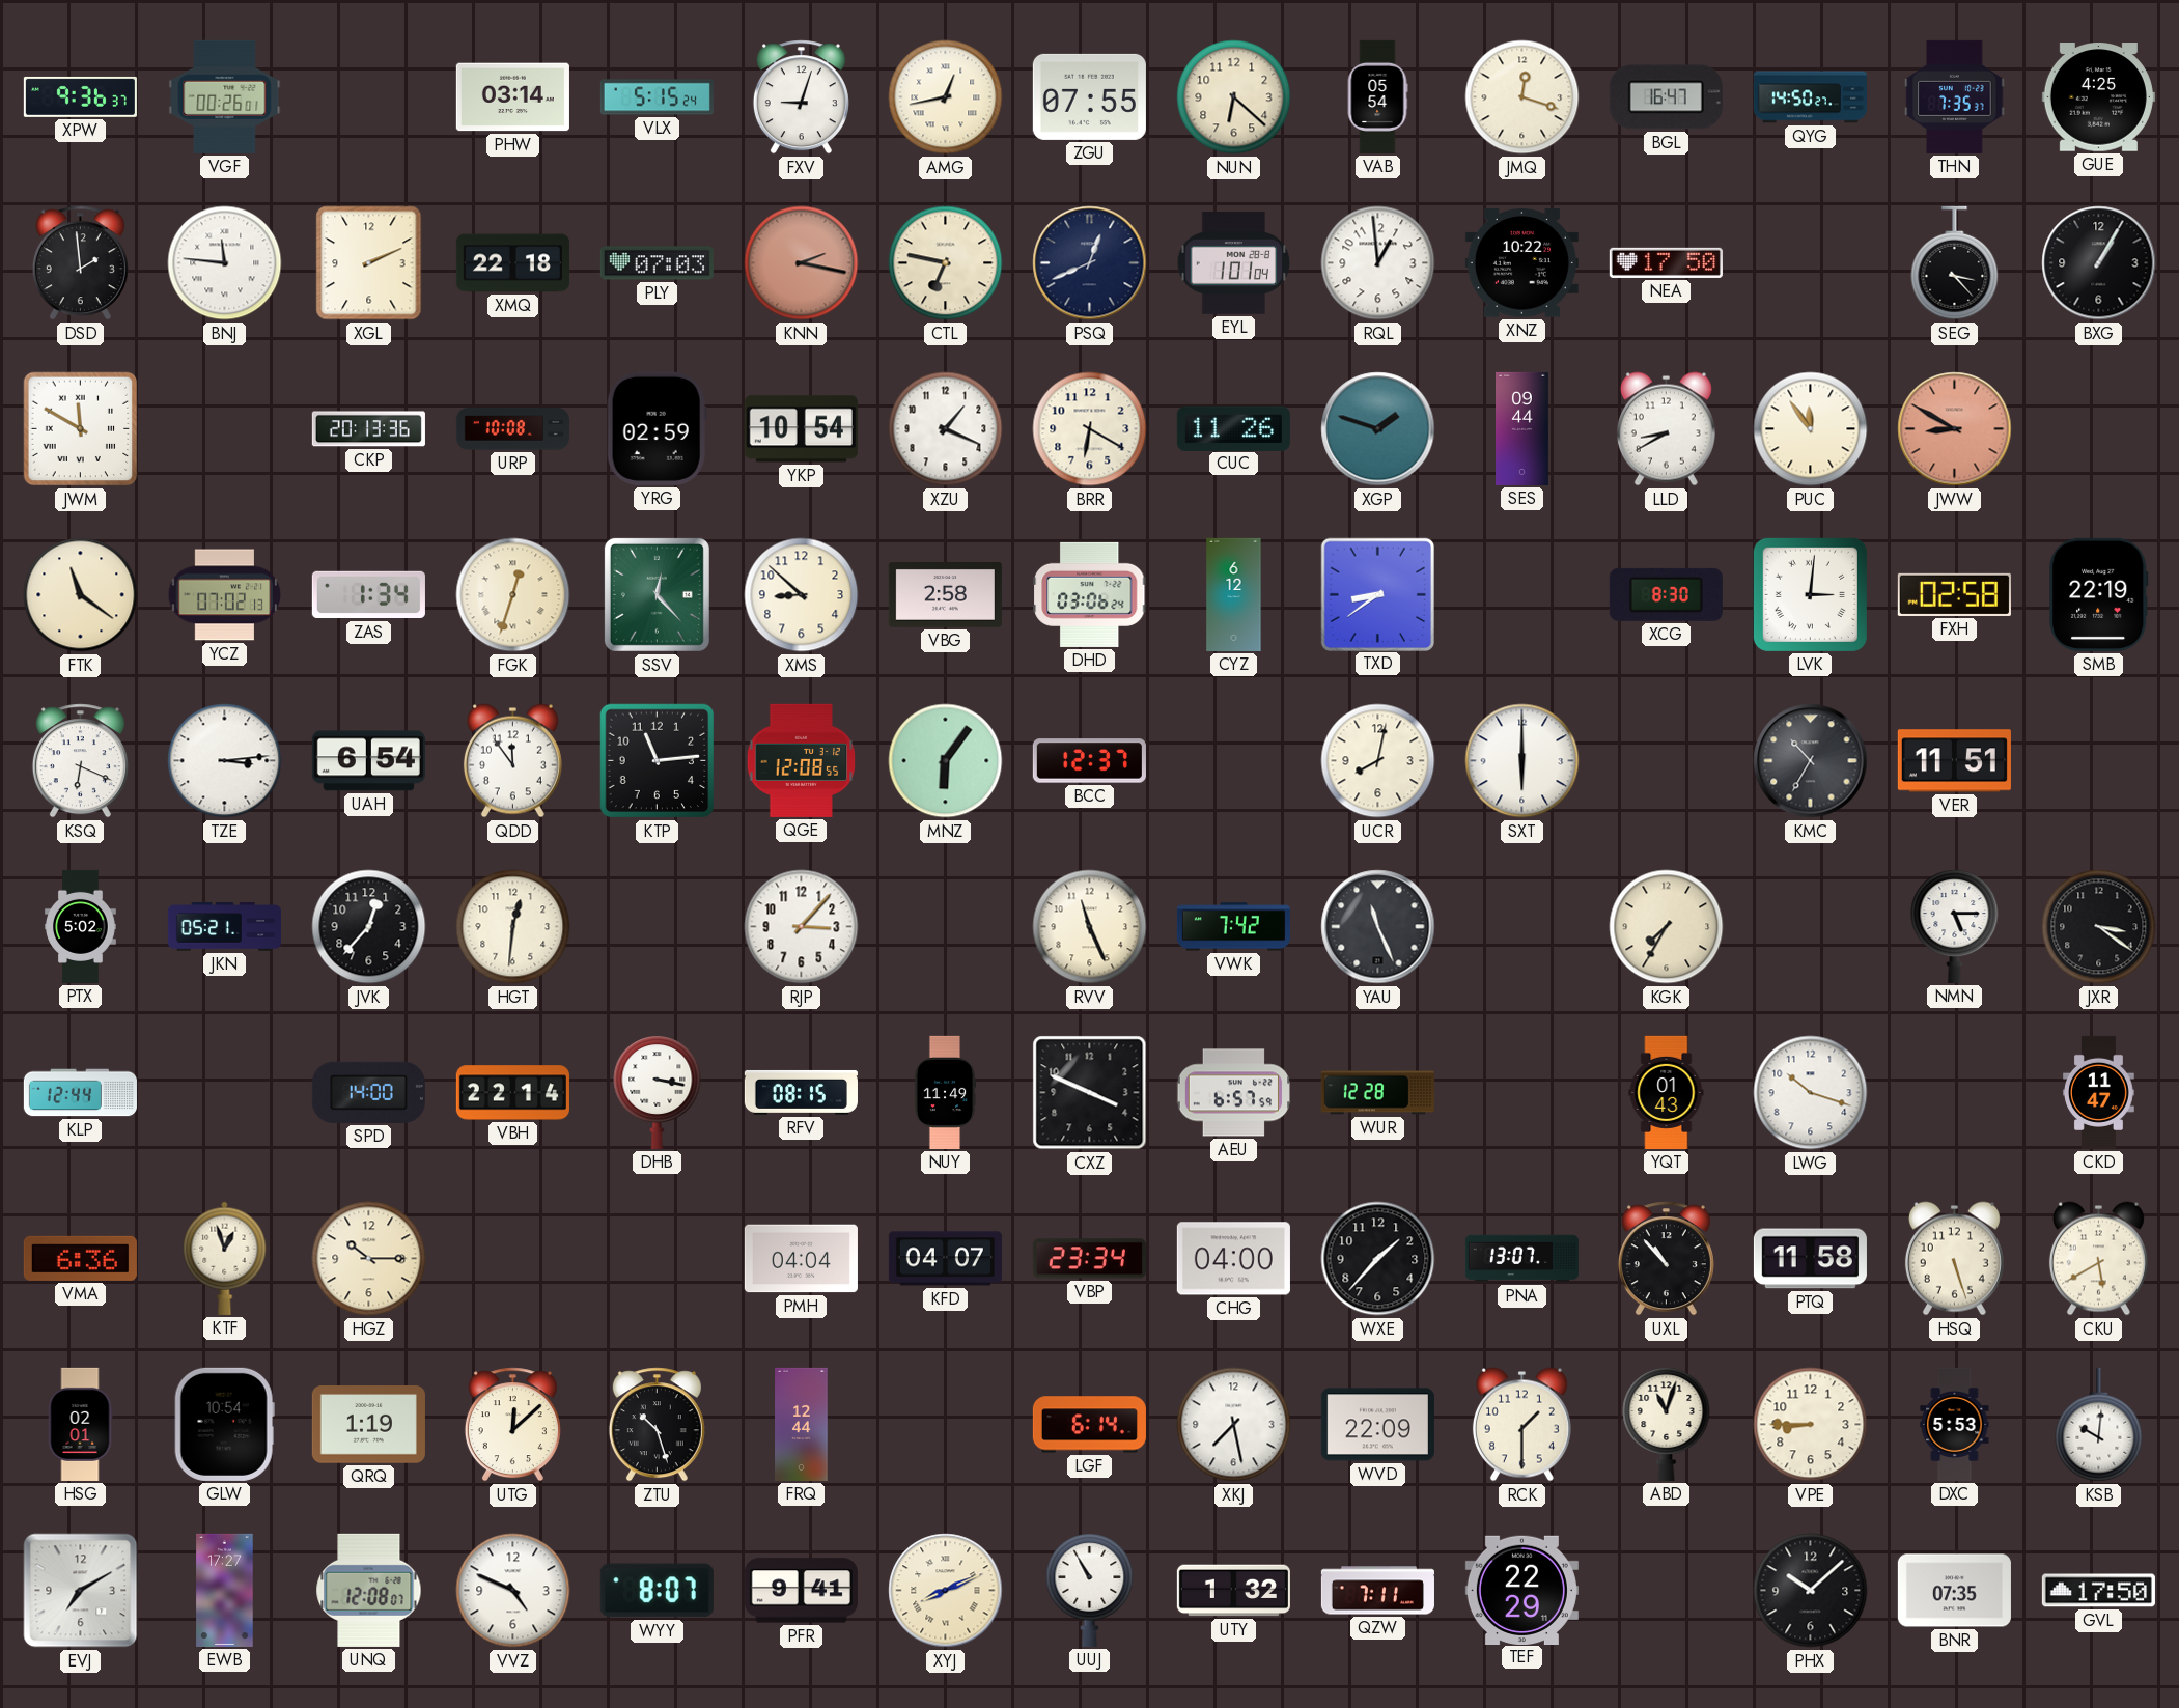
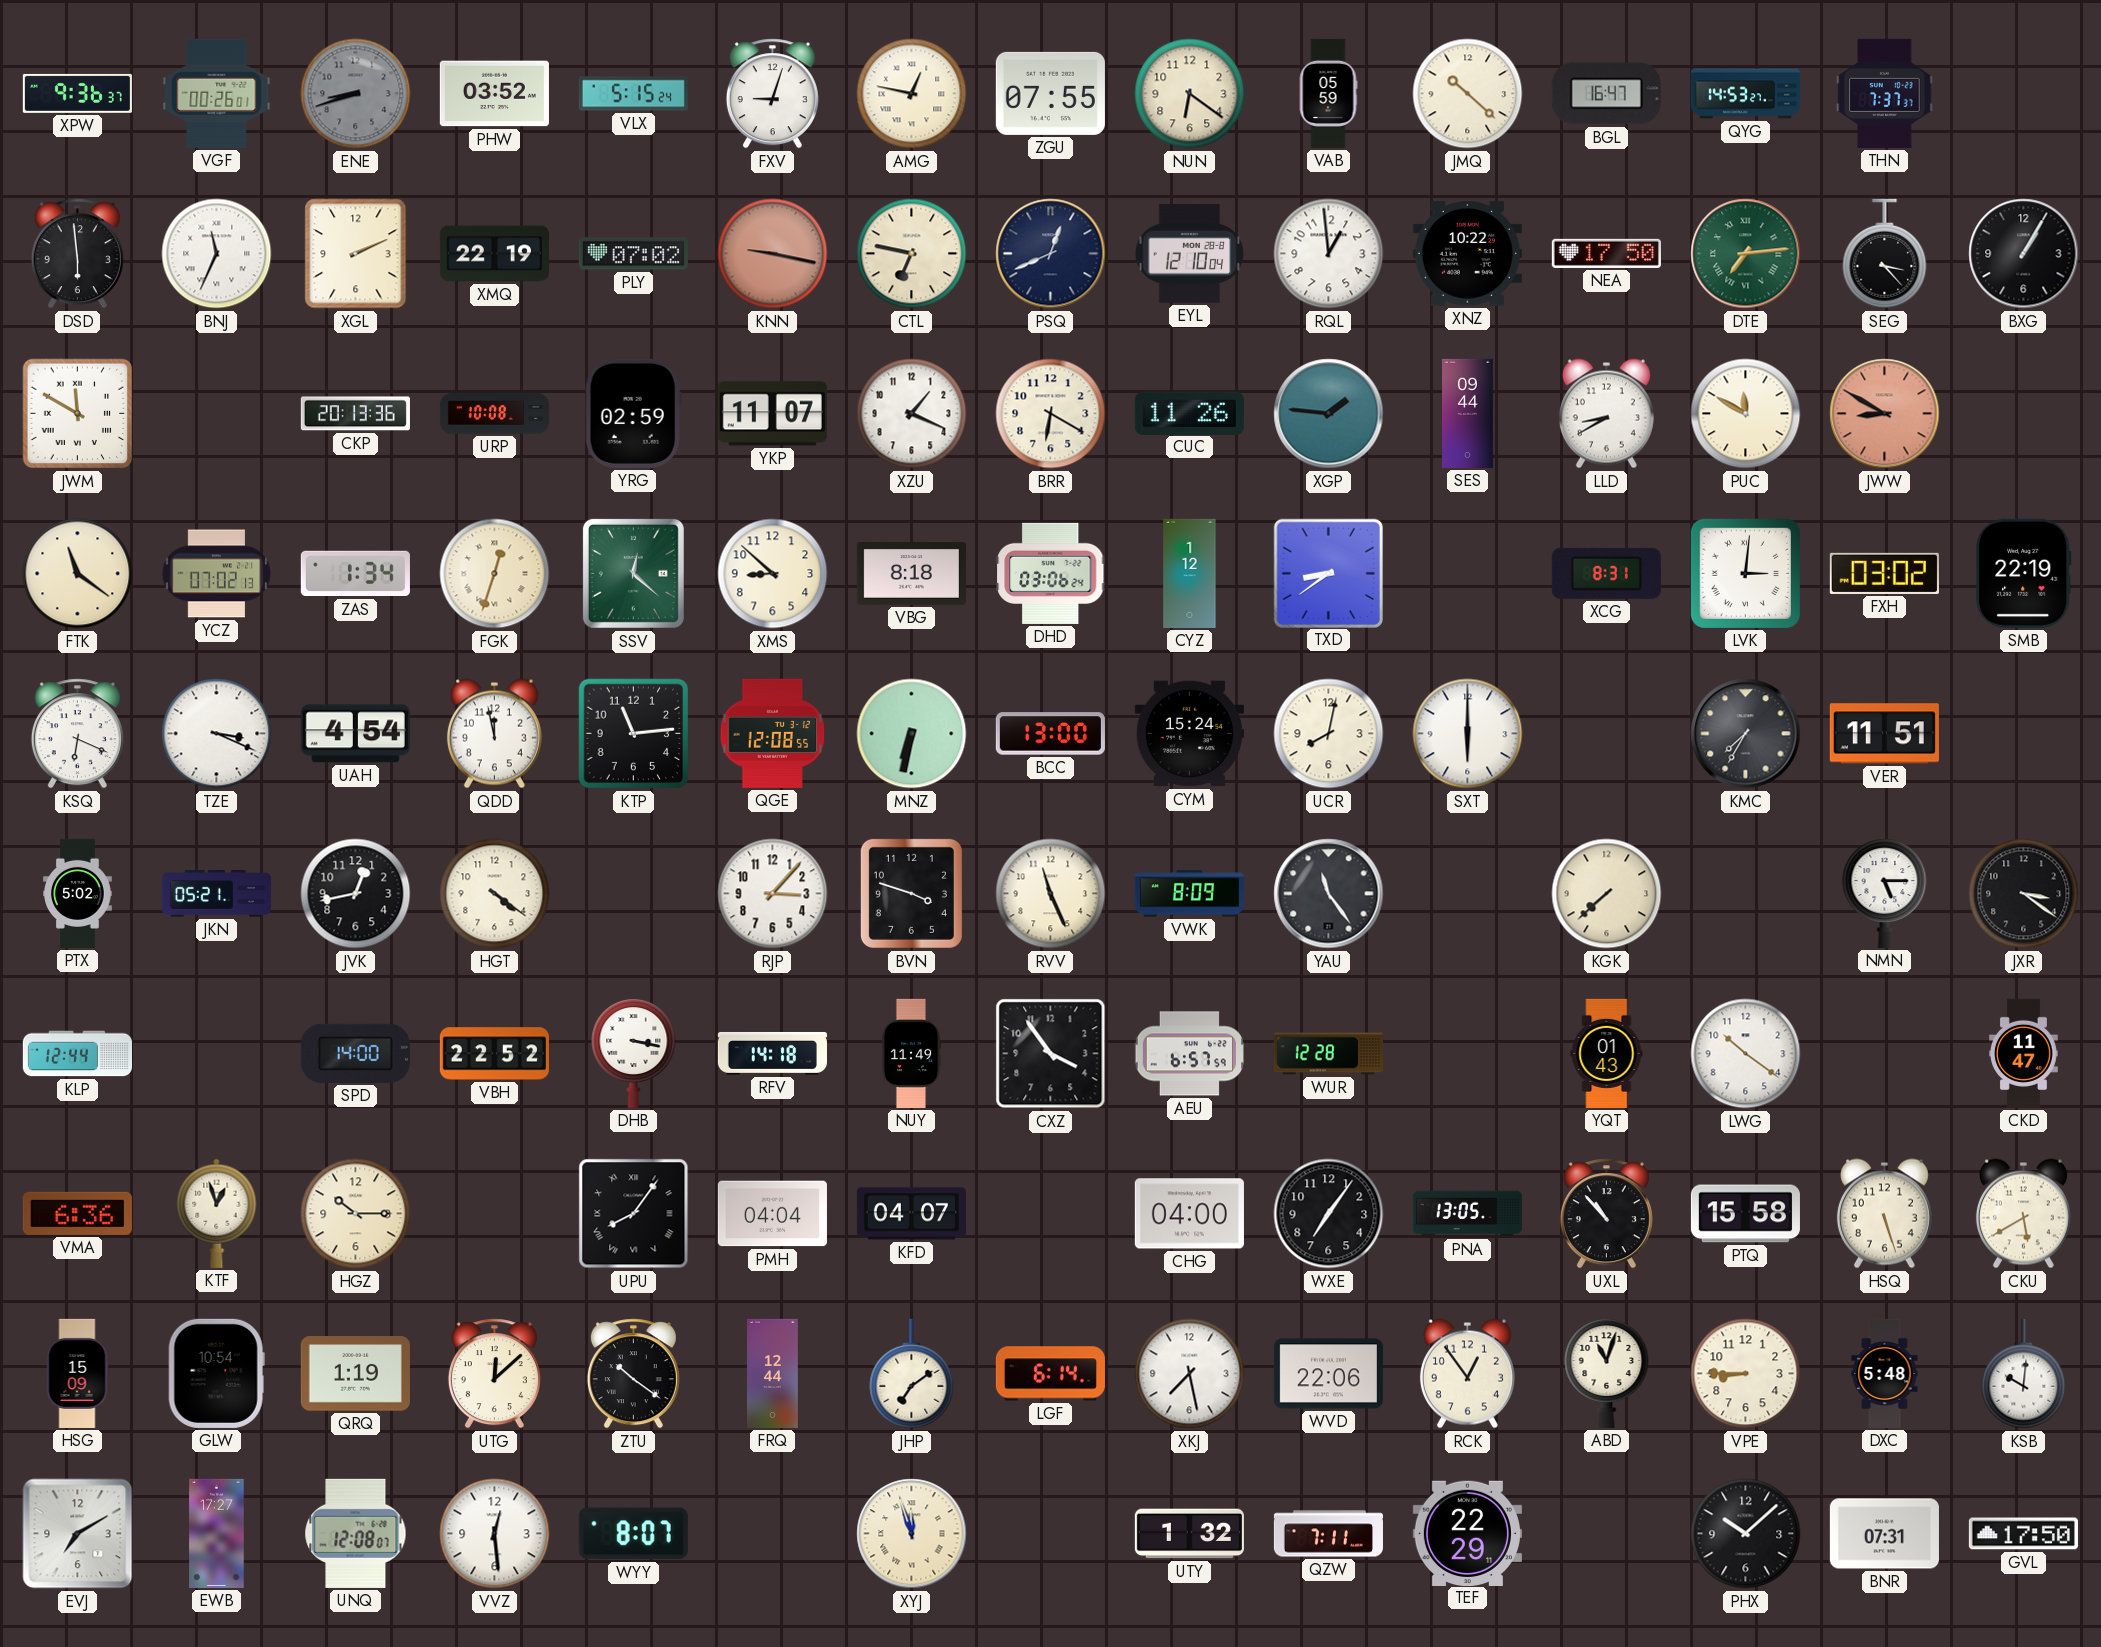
ENE: none -> 8:42 (356, 94)
PHW: 03:14 -> 03:52 (494, 94)
AMG: 12:43 -> 12:47 (912, 94)
NUN: 6:22 -> 6:21 (1190, 94)
VAB: 05:54 -> 05:59 (1328, 93)
JMQ: 12:18 -> 10:22 (1468, 94)
QYG: 14:50 -> 14:53 (1745, 94)
THN: 7:35 -> 7:37 (1885, 93)
GUE: 4:25 -> none (2098, 97)
DSD: 1:59 -> 5:59 (77, 254)
BNJ: 11:46 -> 11:34 (217, 254)
XMQ: 22:18 -> 22:19 (494, 254)
PLY: 07:03 -> 07:02 (633, 254)
KNN: 2:17 -> 9:17 (773, 254)
EYL: 1:01 -> 12:10 (1190, 254)
DTE: none -> 7:14 (1746, 254)
YKP: 10:54 -> 11:07 (772, 414)
XGP: 1:48 -> 1:46 (1329, 414)
PUC: 11:54 -> 11:50 (1746, 414)
SSV: 12:23 -> 12:22 (633, 573)
VBG: 2:58 -> 8:18 (911, 573)
CYZ: 6:12 -> 1:12 (1190, 573)
XCG: 8:30 -> 8:31 (1606, 573)
FXH: 02:58 -> 03:02 (1884, 573)
TZE: 3:14 -> 3:19 (217, 734)
UAH: 6:54 -> 4:54 (355, 734)
QDD: 11:54 -> 11:58 (494, 734)
MNZ: 6:06 -> 6:32 (912, 734)
BCC: 12:37 -> 13:00 (1050, 734)
CYM: none -> 15:24 (1189, 734)
KMC: 10:35 -> 7:35 (1746, 734)
JVK: 12:37 -> 12:43 (356, 894)
HGT: 12:31 -> 4:21 (495, 894)
BVN: none -> 3:48 (911, 893)
VWK: 7:42 -> 8:09 (1189, 894)
YAU: 11:26 -> 11:24 (1329, 894)
KGK: 7:35 -> 7:38 (1607, 894)
VBH: 22:14 -> 22:52 (494, 1054)
RFV: 08:15 -> 14:18 (772, 1053)
CXZ: 3:49 -> 3:54 (1051, 1054)
LWG: 10:18 -> 10:21 (1746, 1054)
UPU: none -> 8:06 (634, 1214)
VBP: 23:34 -> none (1089, 1259)
WXE: 1:37 -> 7:06 (1329, 1214)
PNA: 13:07 -> 13:05 (1467, 1214)
PTQ: 11:58 -> 15:58 (1745, 1214)
HSG: 02:01 -> 15:09 (77, 1373)
ZTU: 10:27 -> 10:21 (633, 1374)
JHP: none -> 7:09 (912, 1374)
WVD: 22:09 -> 22:06 (1328, 1374)
RCK: 1:30 -> 12:54 (1467, 1374)
DXC: 5:53 -> 5:48 (1885, 1373)
VVZ: 4:49 -> 12:29 (495, 1534)
PFR: 9:41 -> none (801, 1591)
XYJ: 8:11 -> 11:57 (912, 1534)
UUJ: 10:55 -> none (1090, 1590)
BNR: 07:35 -> 07:31 (1884, 1534)
